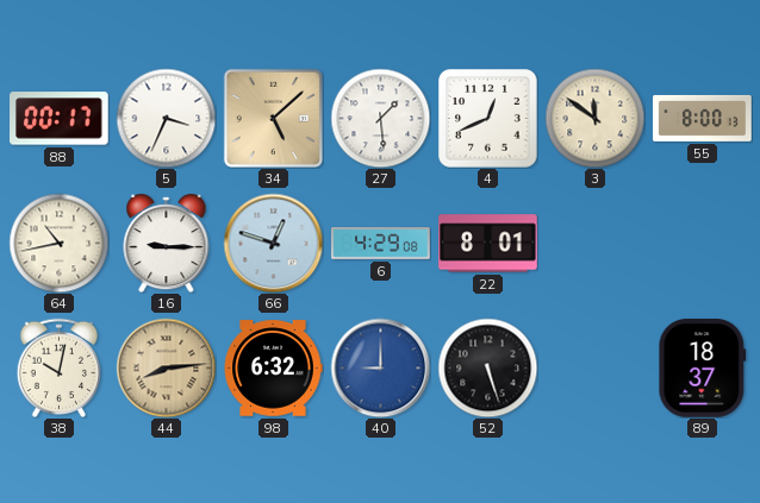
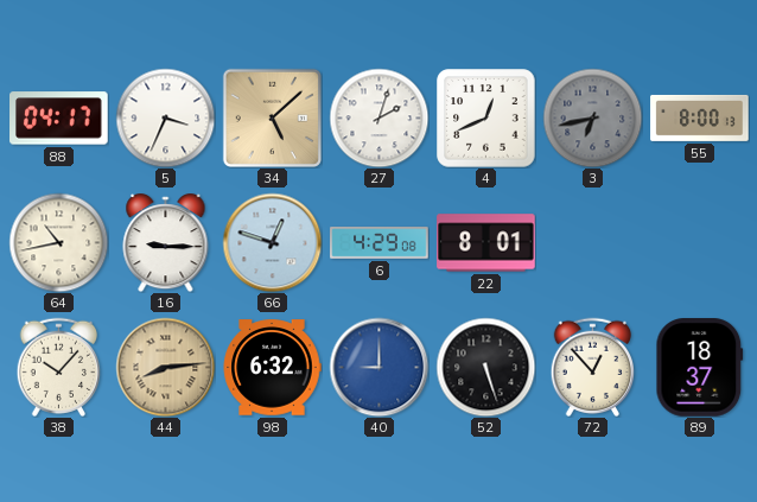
88: 00:17 -> 04:17 (59, 119)
27: 1:29 -> 2:03 (378, 117)
3: 11:51 -> 6:43 (592, 117)
3 dial: cream -> grey (592, 117)
38: 10:02 -> 10:07 (59, 367)
72: none -> 12:53 (593, 367)
